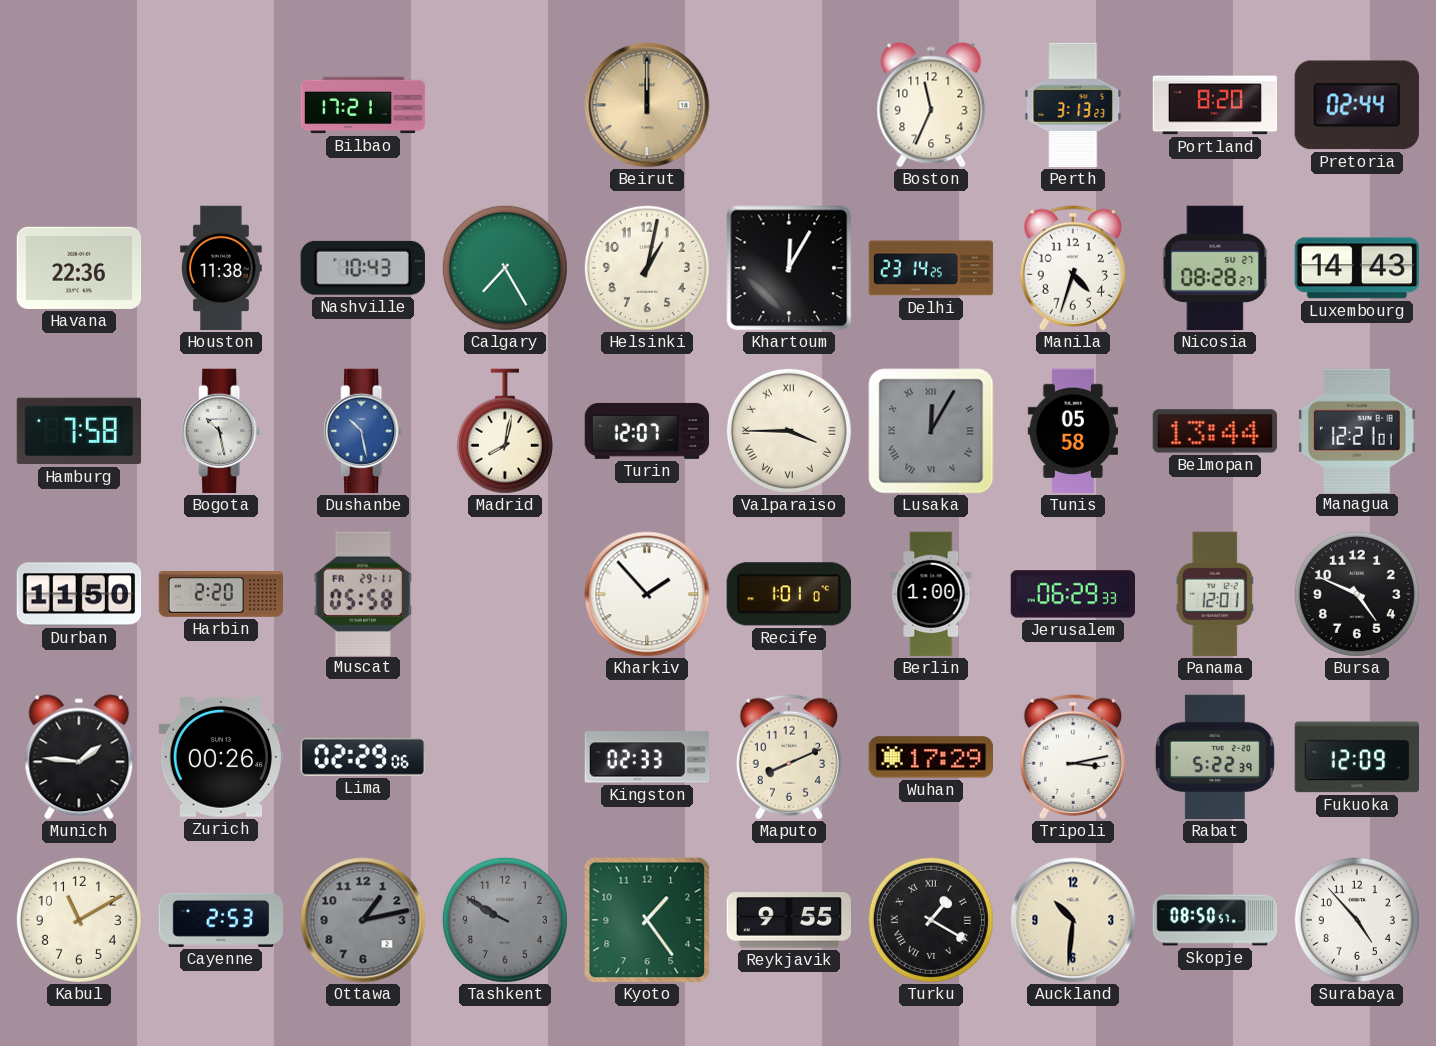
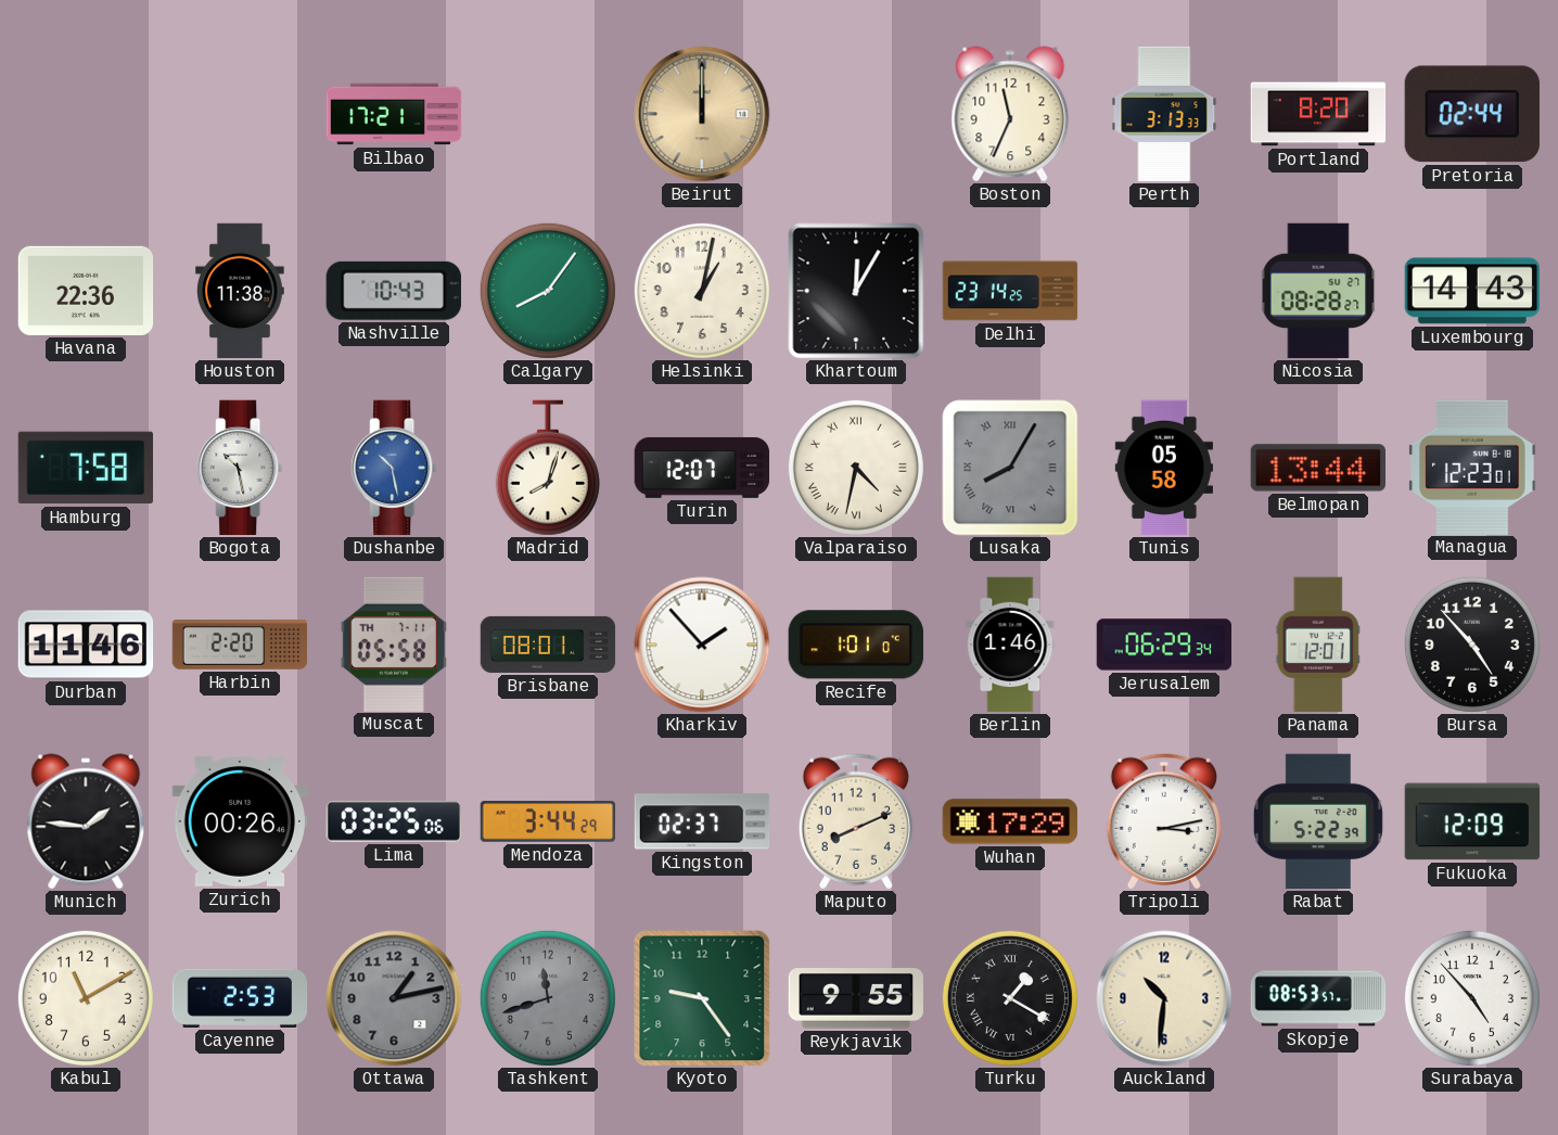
Perth: 3:13:23 -> 3:13:33 (1164, 114)
Calgary: 7:25 -> 8:06 (548, 291)
Manila: 4:33 -> none (1073, 268)
Madrid: 8:02 -> 8:03 (548, 468)
Valparaiso: 3:45 -> 4:32 (856, 468)
Lusaka: 12:05 -> 8:05 (1010, 468)
Managua: 12:21 -> 12:23 (1472, 467)
Durban: 11:50 -> 11:46 (86, 645)
Muscat date: FR 29-11 -> TH 7-11 (394, 643)
Brisbane: none -> 08:01 (548, 645)
Berlin: 1:00 -> 1:46 (1010, 645)
Jerusalem: 06:29:33 -> 06:29:34 (1164, 645)
Bursa: 4:49 -> 4:53 (1472, 645)
Lima: 02:29 -> 03:25 (393, 821)
Mendoza: none -> 3:44 (548, 821)
Kingston: 02:33 -> 02:37 (702, 821)
Tashkent: 9:50 -> 11:42 (548, 998)
Kyoto: 1:24 -> 9:24 (702, 998)
Skopje: 08:50 -> 08:53 (1318, 998)
